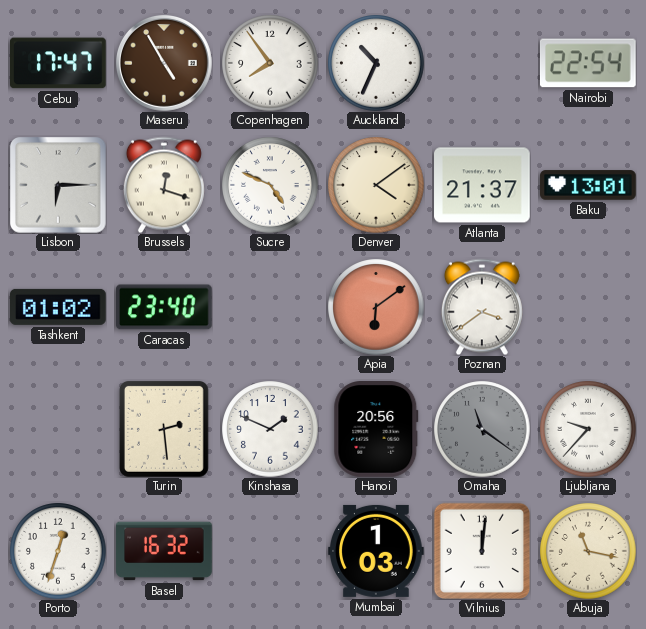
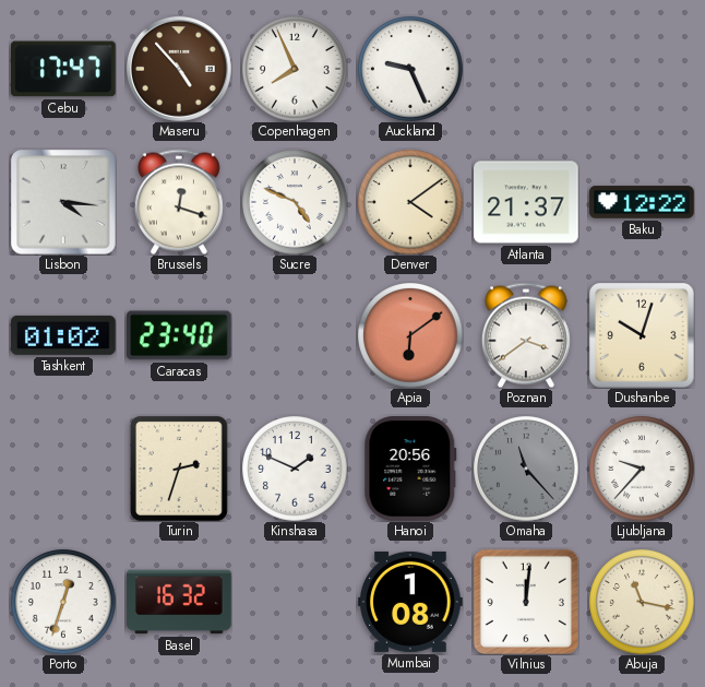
Maseru: 4:55 -> 4:53 (179, 69)
Copenhagen: 7:54 -> 7:56 (295, 69)
Auckland: 10:34 -> 9:26 (410, 69)
Nairobi: 22:54 -> none (588, 63)
Lisbon: 6:15 -> 4:16 (64, 203)
Baku: 13:01 -> 12:22 (642, 202)
Dushanbe: none -> 10:03 (643, 336)
Turin: 2:29 -> 2:33 (179, 469)
Omaha: 11:21 -> 11:23 (526, 469)
Mumbai: 1:03 -> 1:08 (410, 602)
